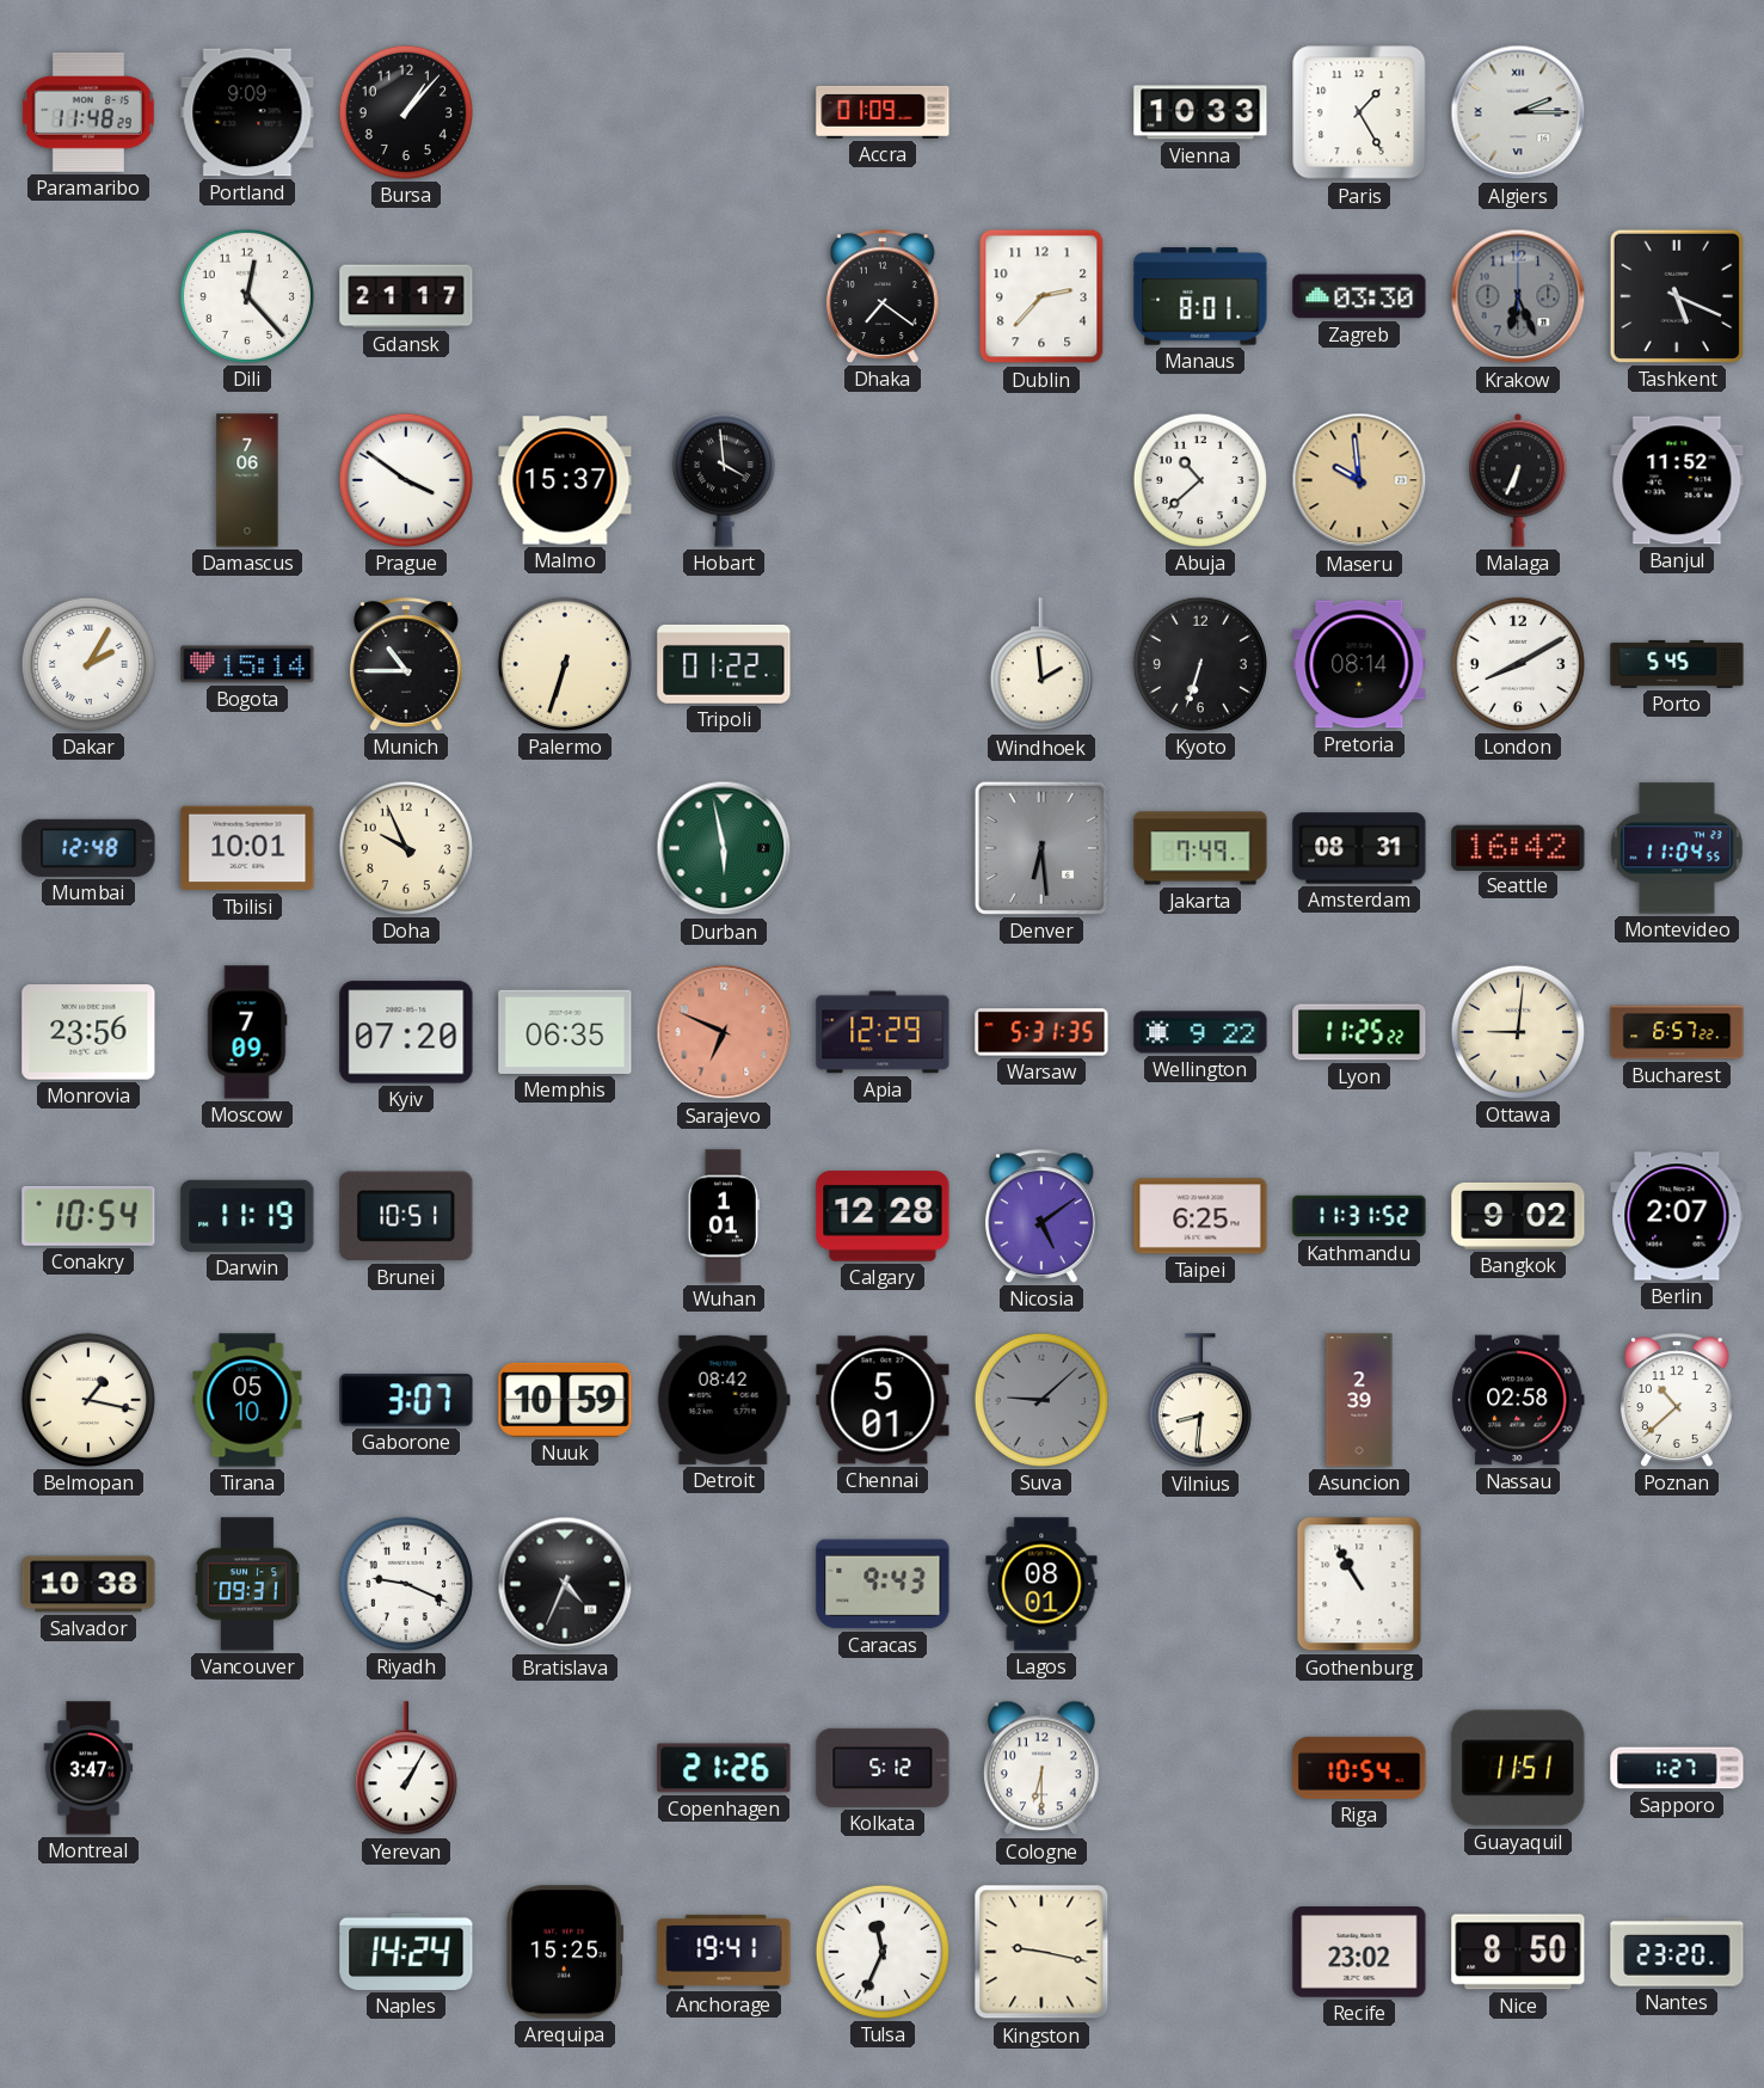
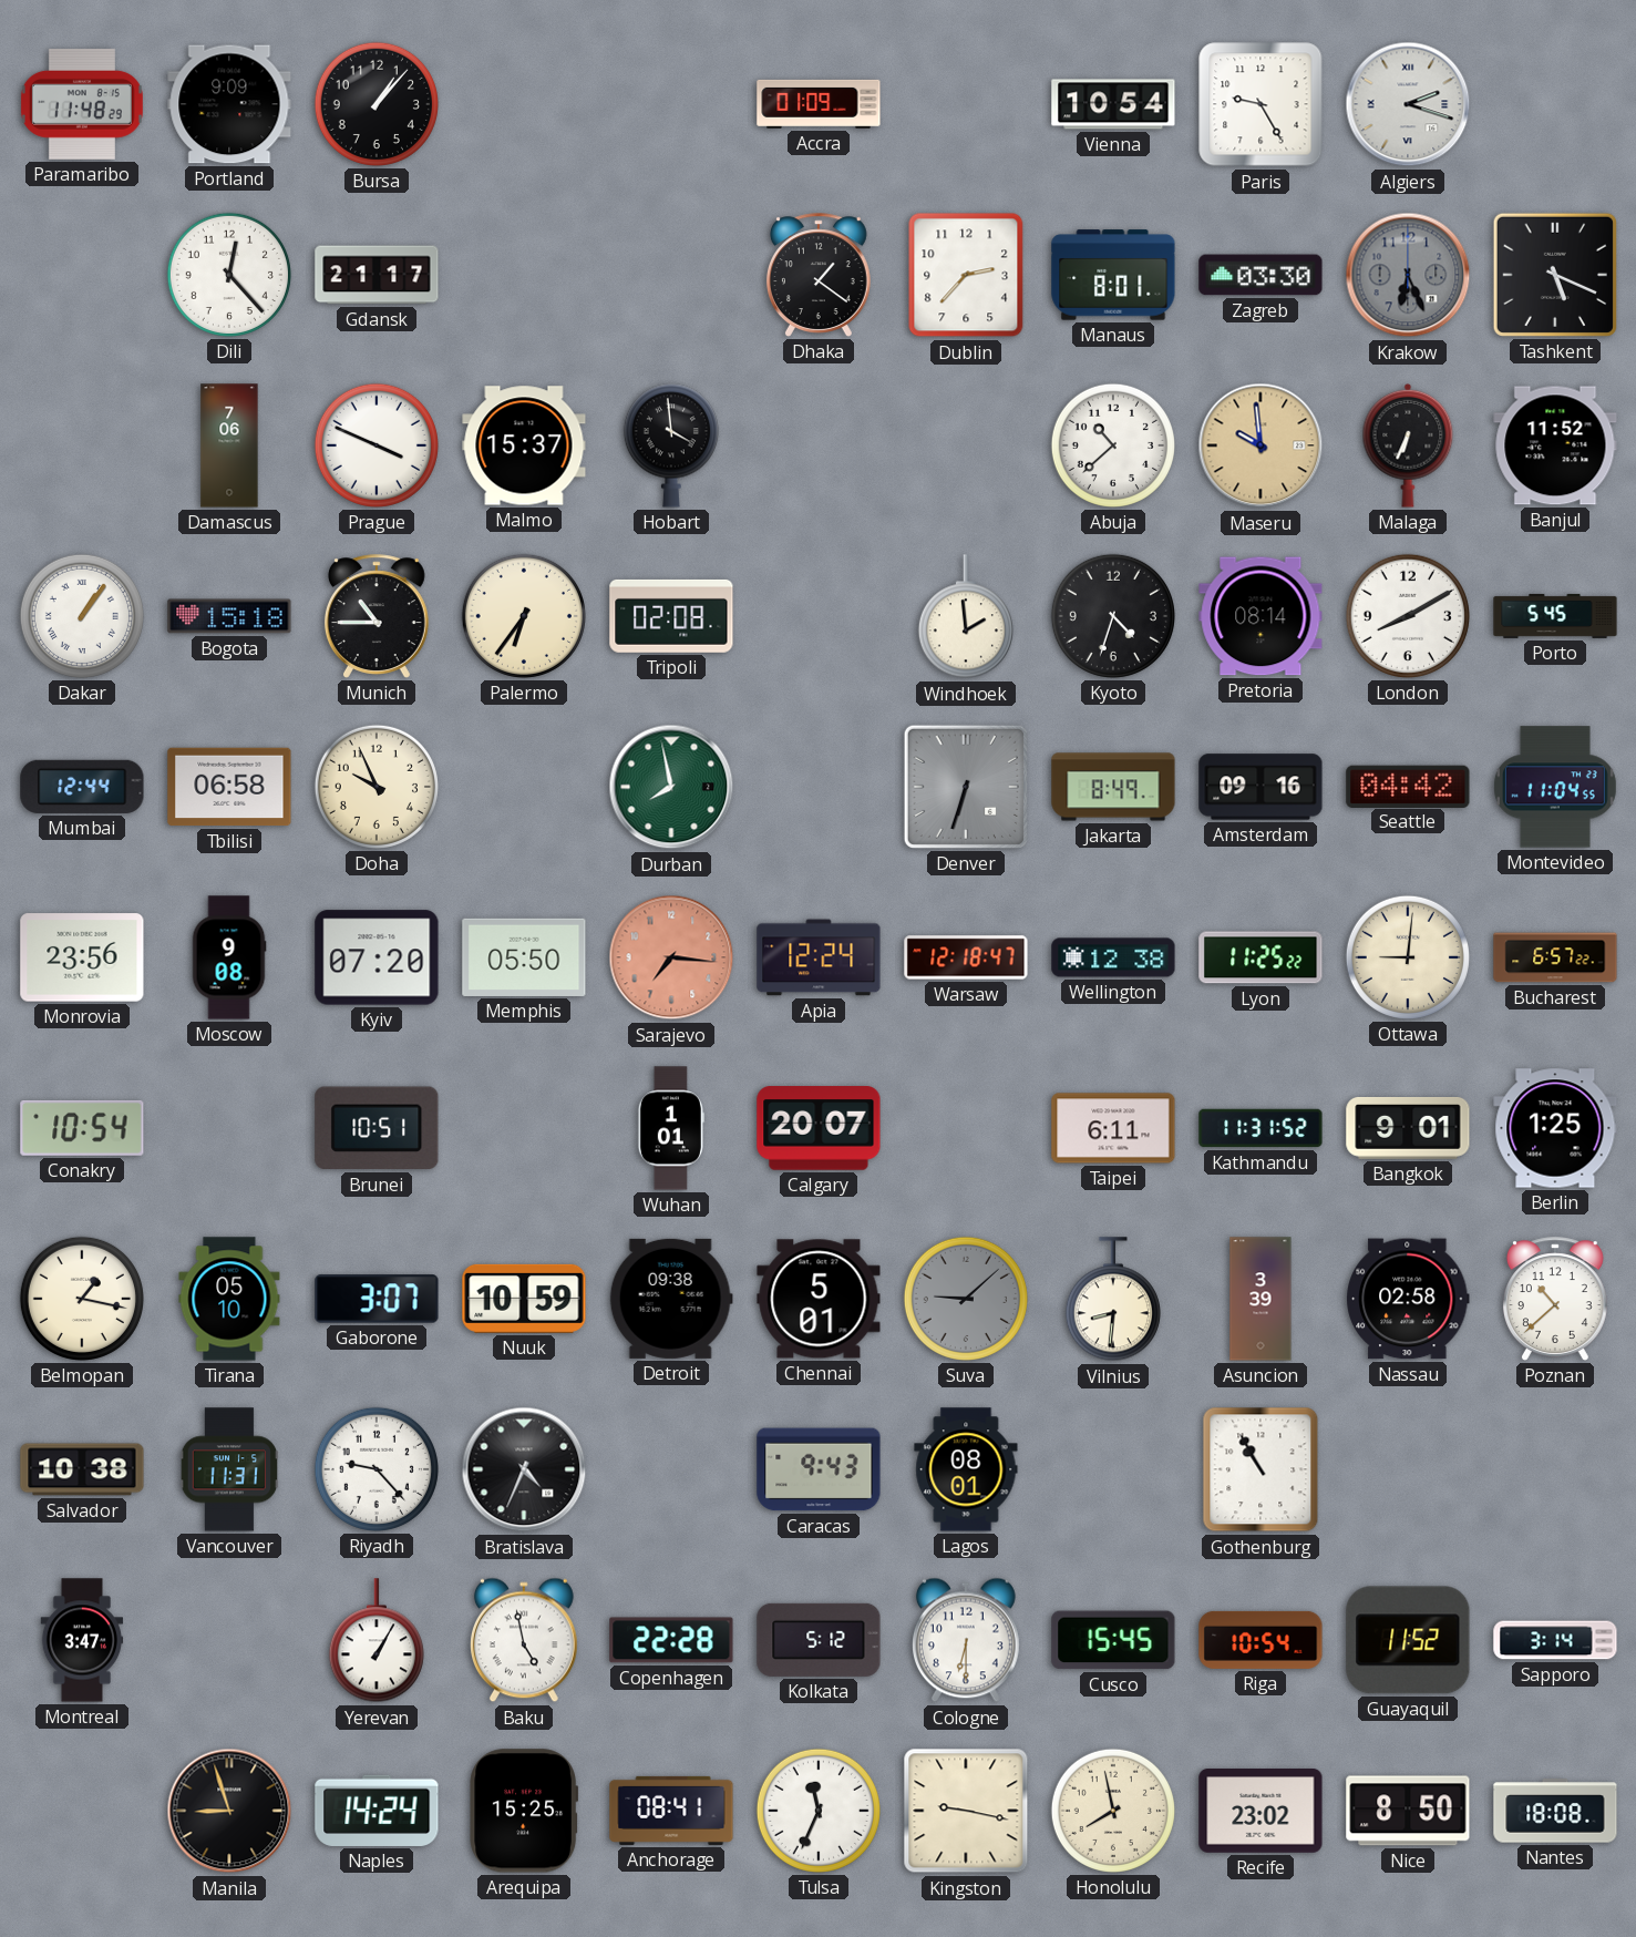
Vienna: 10:33 -> 10:54 (1113, 104)
Paris: 1:25 -> 9:25 (1261, 104)
Algiers: 2:15 -> 2:18 (1408, 104)
Dhaka: 7:21 -> 1:21 (819, 275)
Prague: 3:51 -> 3:49 (377, 445)
Dakar: 2:05 -> 1:06 (82, 616)
Bogota: 15:14 -> 15:18 (229, 616)
Palermo: 6:33 -> 6:36 (524, 616)
Tripoli: 01:22 -> 02:08 (671, 616)
Kyoto: 6:33 -> 4:33 (1113, 616)
Mumbai: 12:48 -> 12:44 (82, 787)
Tbilisi: 10:01 -> 06:58 (229, 787)
Durban: 5:58 -> 7:58 (671, 787)
Denver: 6:29 -> 6:33 (966, 787)
Jakarta: 7:49 -> 8:49 (1113, 787)
Amsterdam: 08:31 -> 09:16 (1261, 787)
Seattle: 16:42 -> 04:42 (1408, 786)
Moscow: 7:09 -> 9:08 (229, 957)
Memphis: 06:35 -> 05:50 (524, 957)
Sarajevo: 6:49 -> 7:16 (671, 957)
Apia: 12:29 -> 12:24 (819, 957)
Warsaw: 5:31 -> 12:18 (966, 957)
Wellington: 9:22 -> 12:38 (1113, 957)
Darwin: 11:19 -> none (247, 1216)
Calgary: 12:28 -> 20:07 (819, 1128)
Nicosia: 5:09 -> none (1041, 1216)
Taipei: 6:25 -> 6:11 (1113, 1128)
Bangkok: 9:02 -> 9:01 (1408, 1128)
Berlin: 2:07 -> 1:25 (1555, 1128)
Detroit: 08:42 -> 09:38 (671, 1299)
Asuncion: 2:39 -> 3:39 (1261, 1299)
Vancouver: 09:31 -> 11:31 (228, 1469)
Riyadh: 9:19 -> 9:23 (377, 1469)
Baku: none -> 4:58 (524, 1640)
Copenhagen: 21:26 -> 22:28 (671, 1640)
Cusco: none -> 15:45 (1113, 1640)
Guayaquil: 11:51 -> 11:52 (1408, 1640)
Sapporo: 1:27 -> 3:14 (1555, 1640)
Manila: none -> 8:57 (229, 1811)
Anchorage: 19:41 -> 08:41 (671, 1811)
Honolulu: none -> 7:58 (1113, 1811)
Nantes: 23:20 -> 18:08 (1555, 1811)
